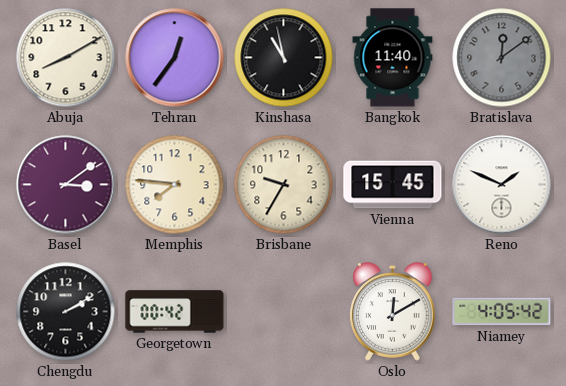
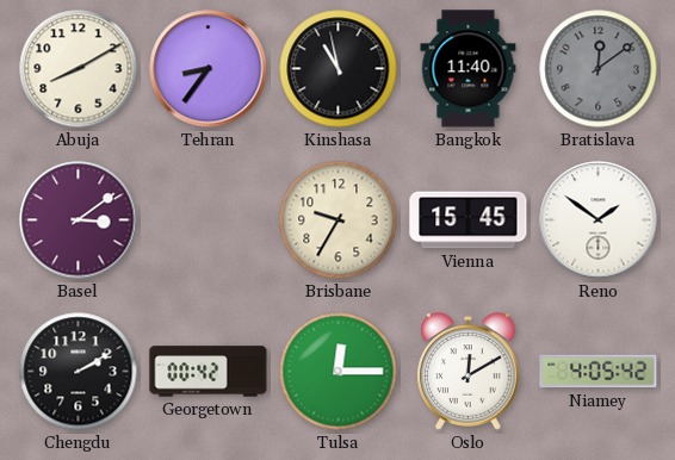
Tehran: 12:36 -> 8:36 (209, 69)
Memphis: 7:46 -> none (175, 185)
Reno: 1:49 -> 1:51 (599, 220)
Tulsa: none -> 12:15 (339, 372)
